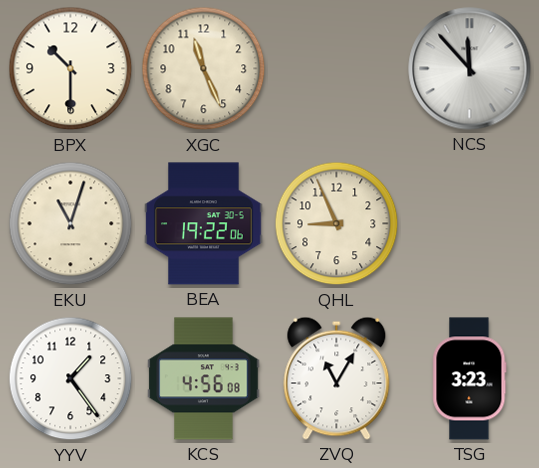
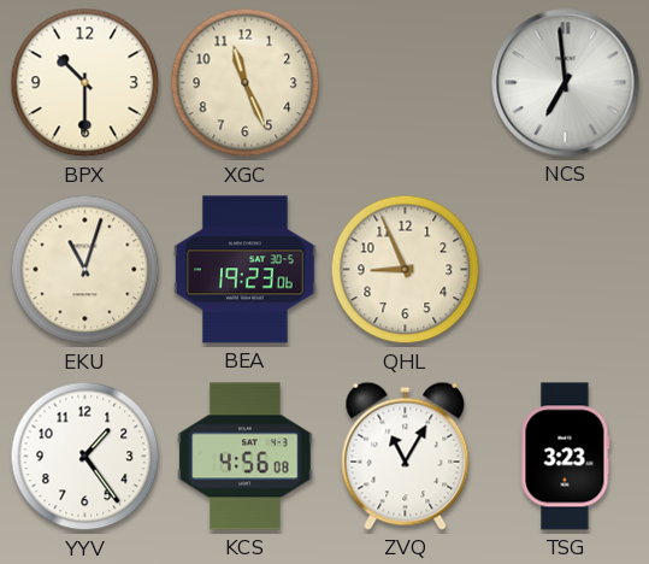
NCS: 11:53 -> 6:59 (566, 83)
BEA: 19:22 -> 19:23 (246, 270)
